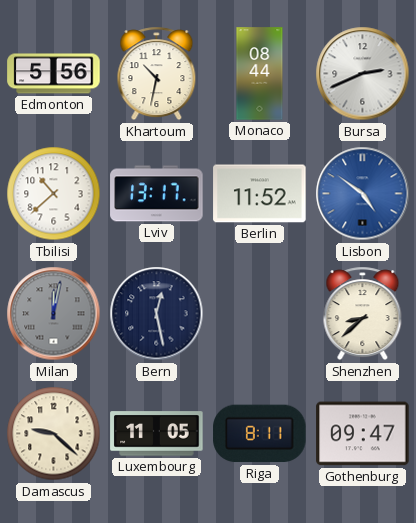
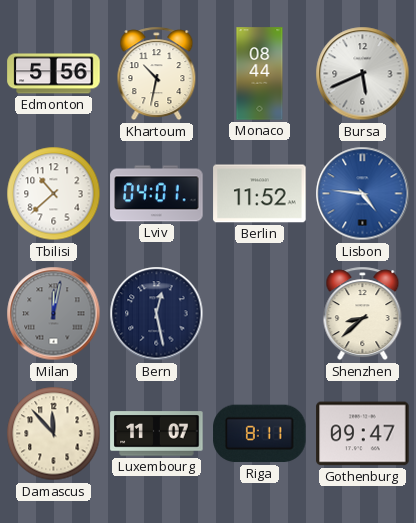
Bursa: 2:41 -> 5:41 (363, 74)
Lviv: 13:17 -> 04:01 (157, 194)
Lisbon: 4:51 -> 4:46 (363, 194)
Damascus: 9:22 -> 11:53 (54, 434)
Luxembourg: 11:05 -> 11:07 (157, 434)
